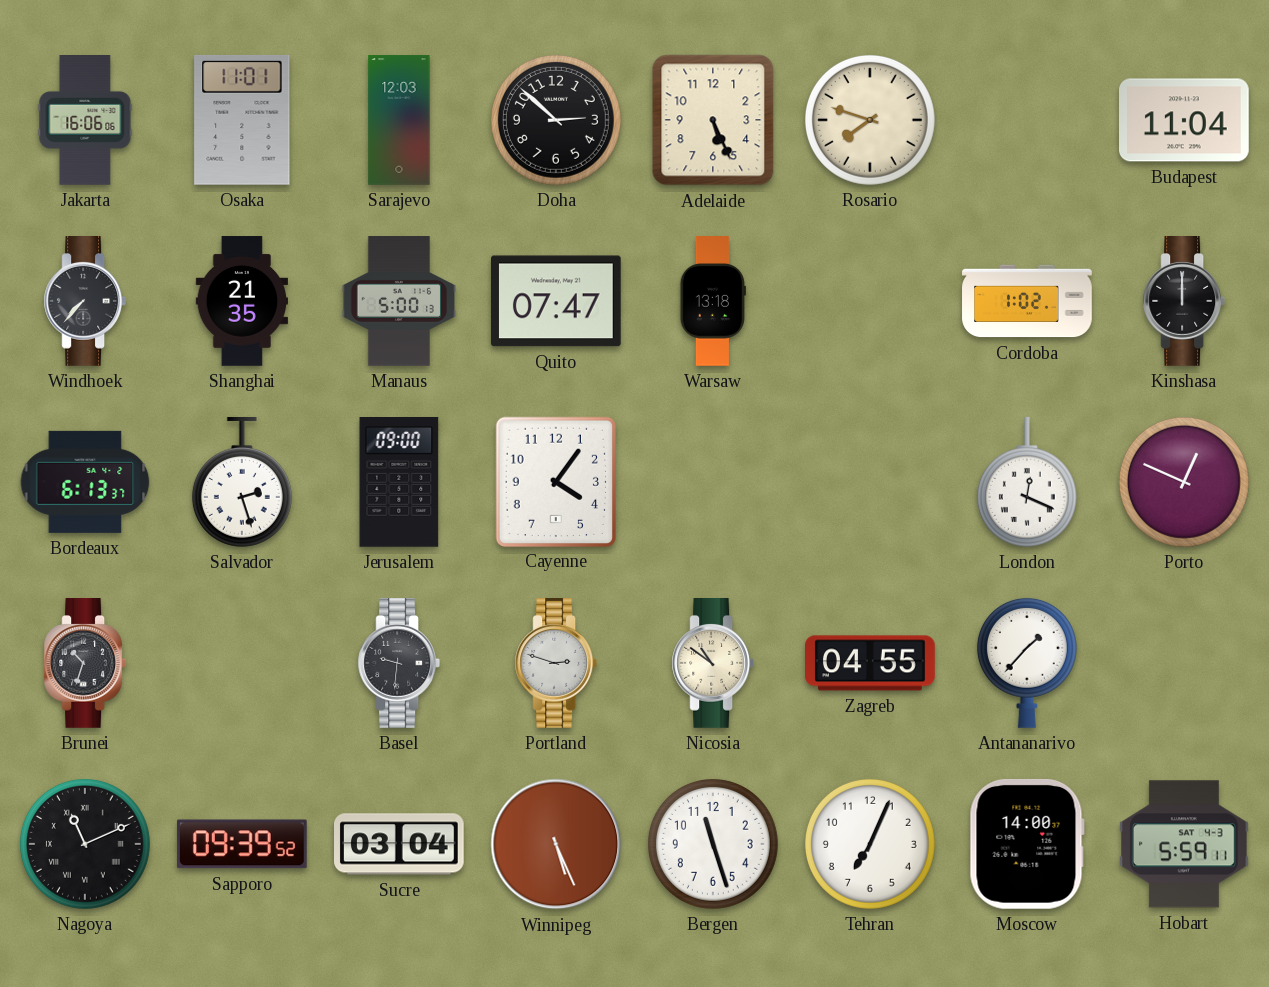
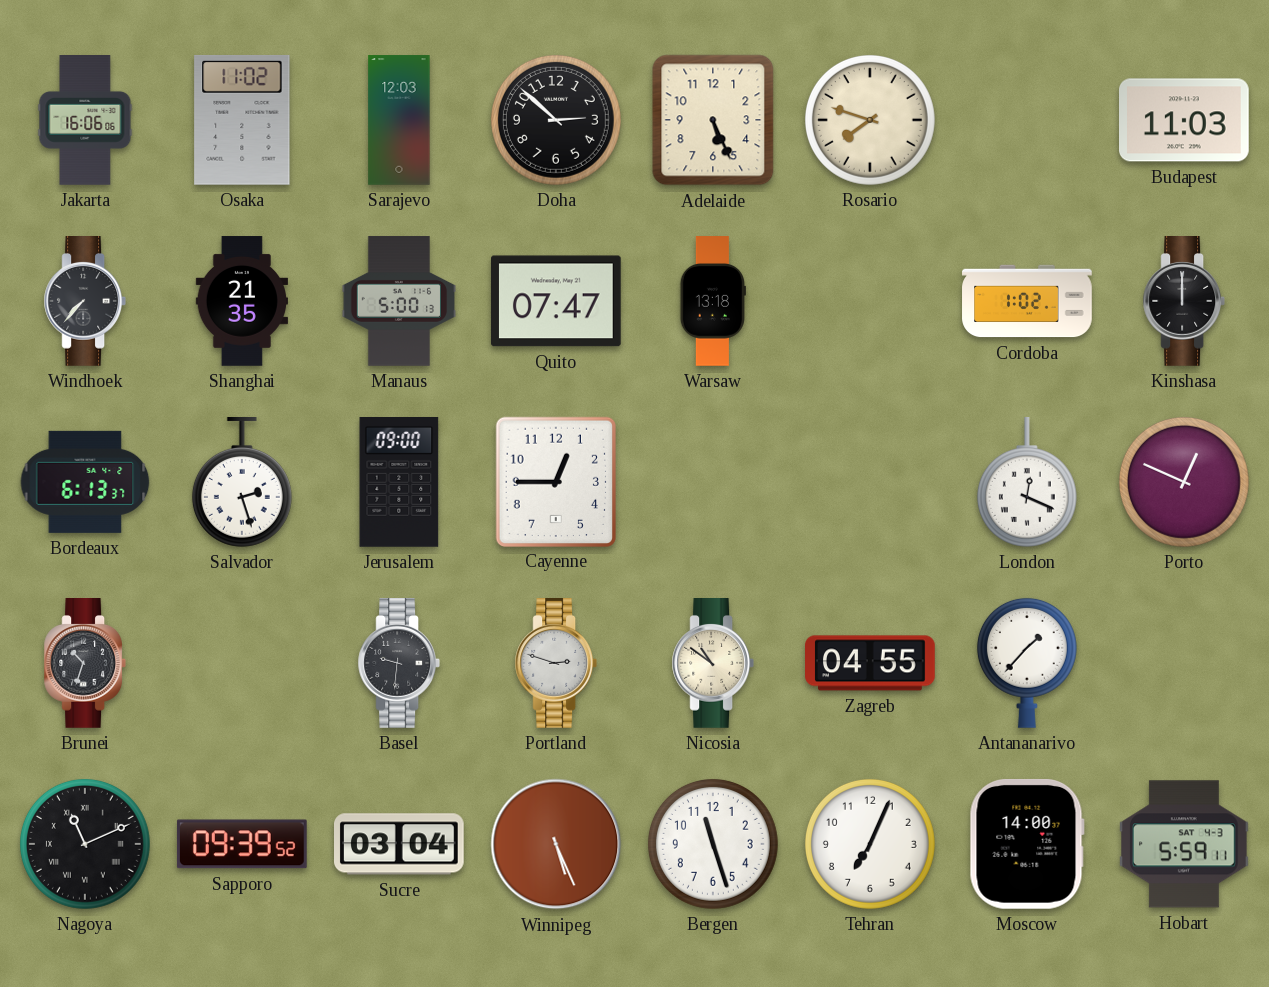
Osaka: 11:01 -> 11:02 (242, 120)
Budapest: 11:04 -> 11:03 (1185, 120)
Cayenne: 4:06 -> 12:45 (555, 481)
